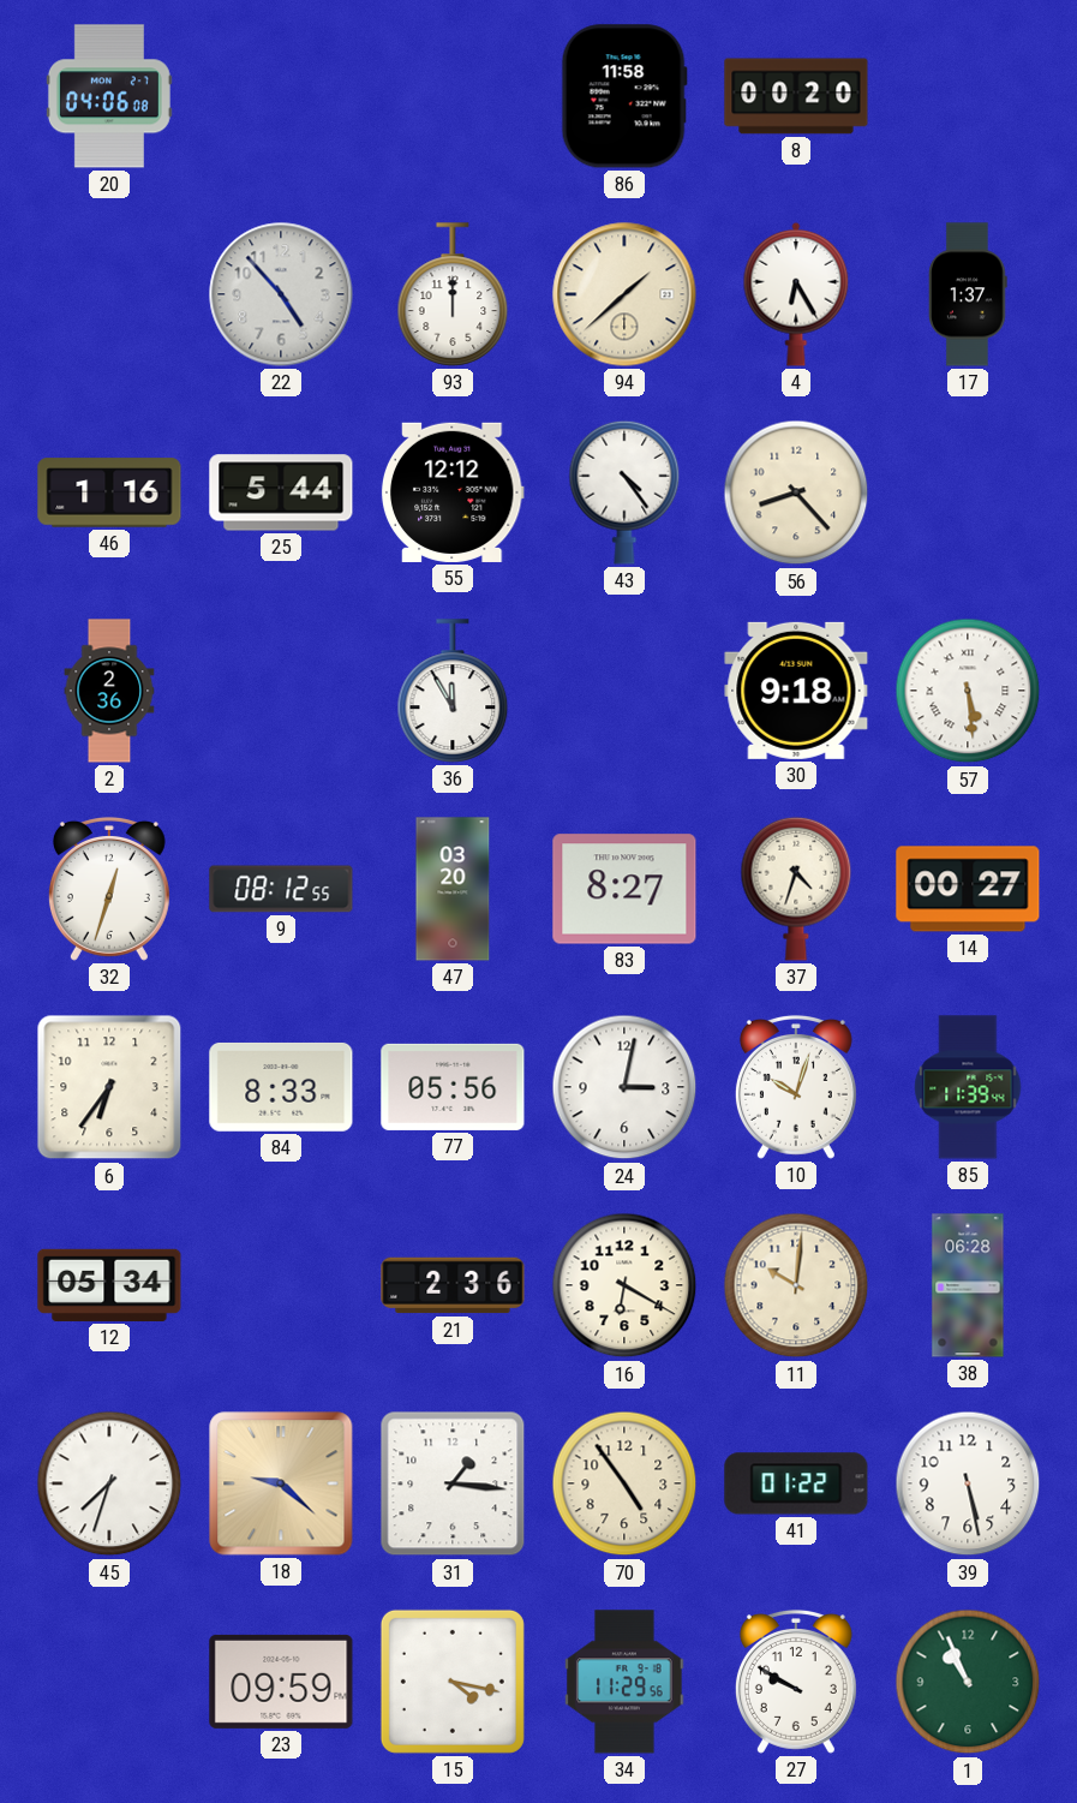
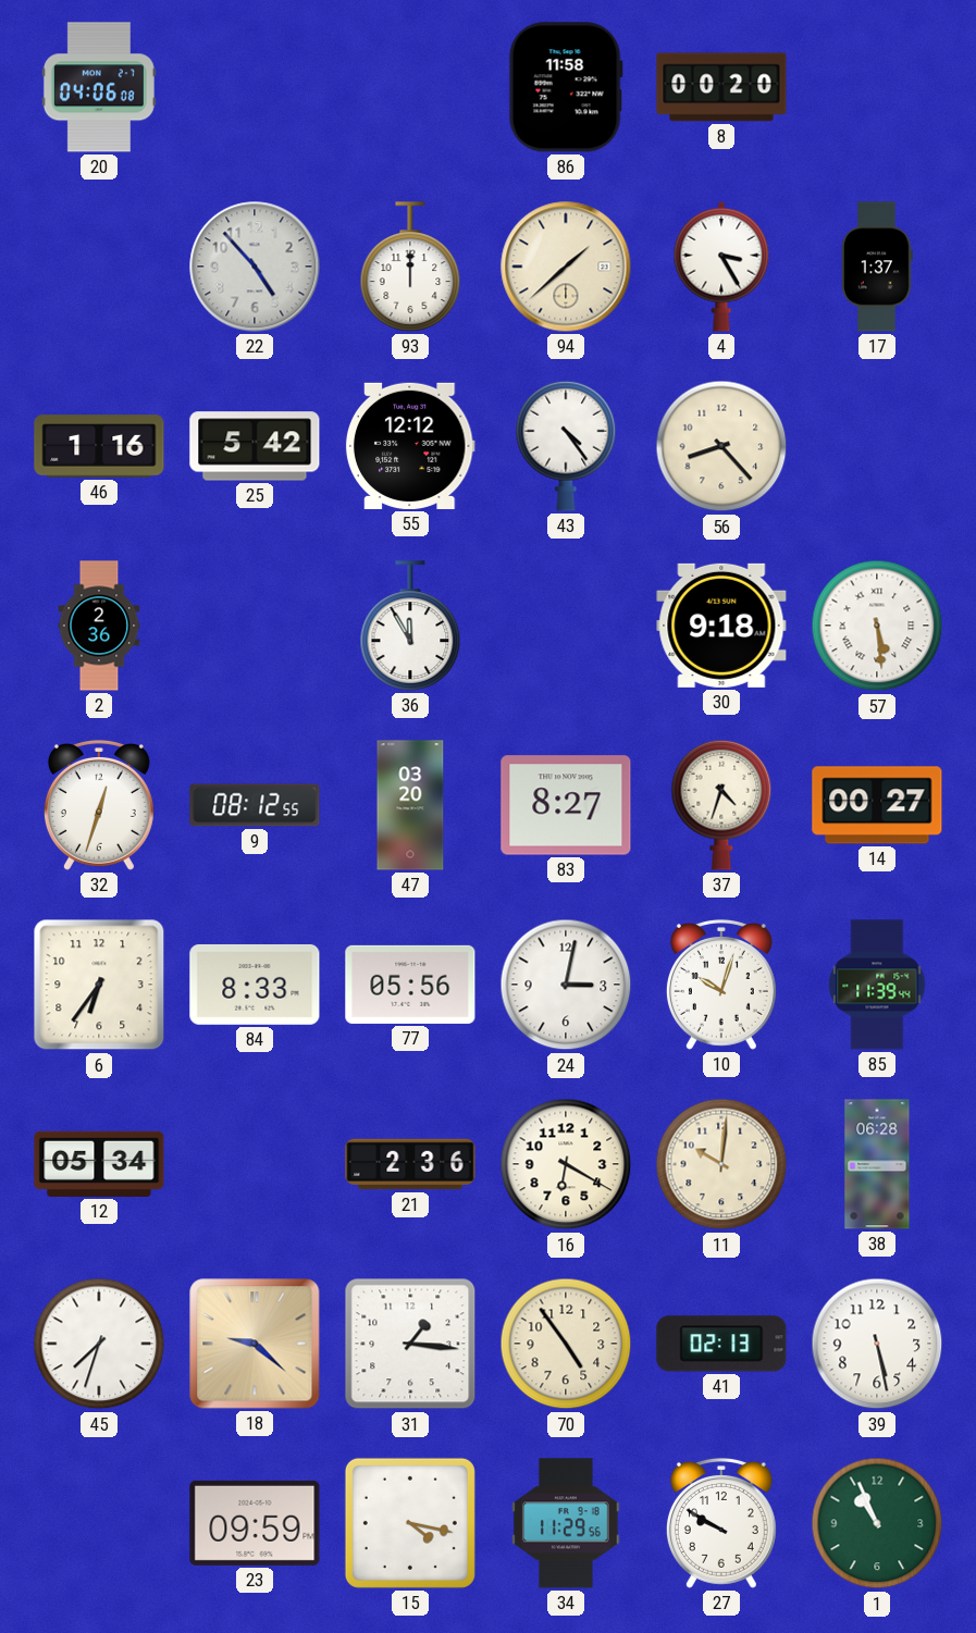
4: 6:25 -> 3:25 (721, 267)
25: 5:44 -> 5:42 (255, 446)
41: 01:22 -> 02:13 (721, 1344)
